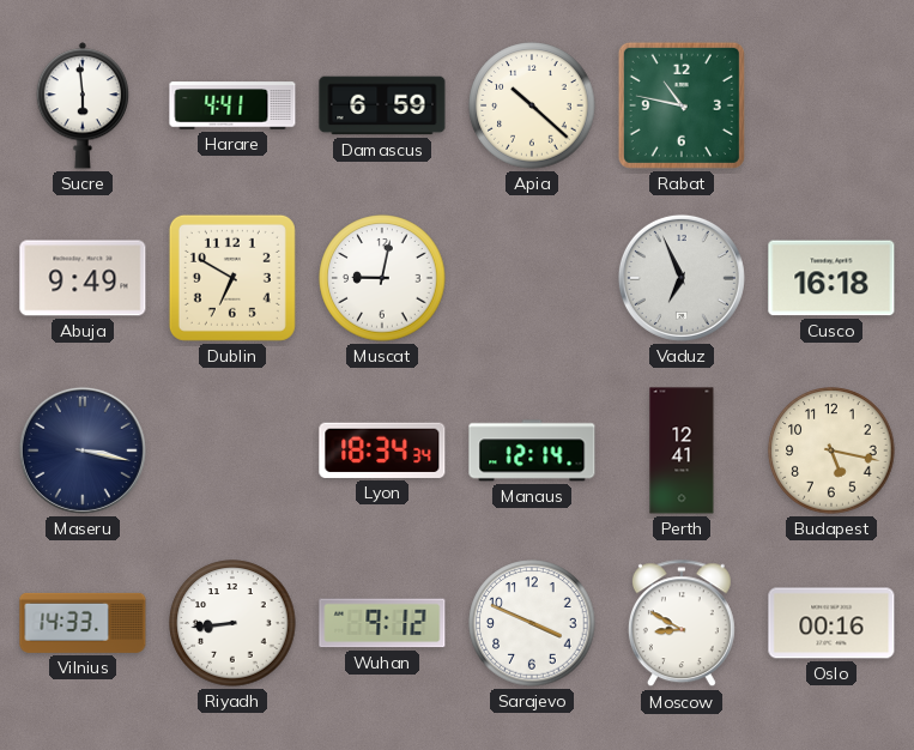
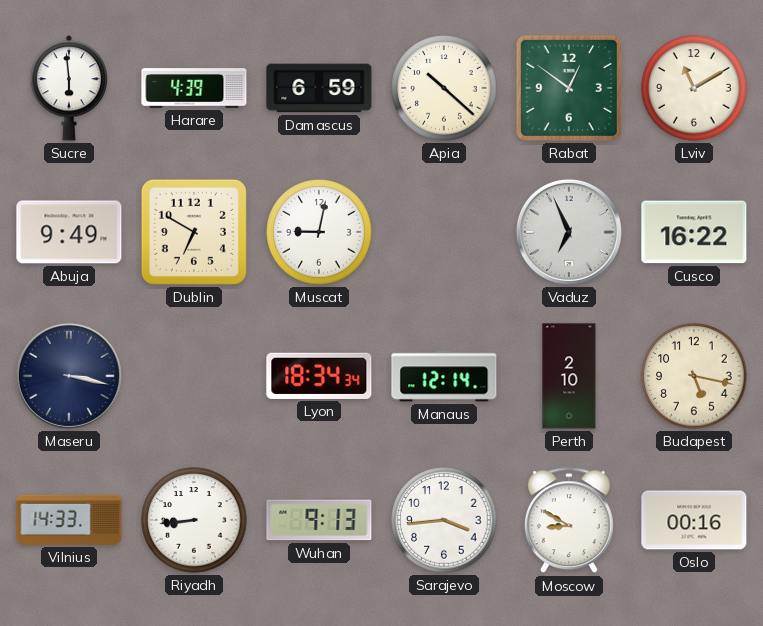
Harare: 4:41 -> 4:39 (194, 88)
Rabat: 10:47 -> 12:51 (569, 88)
Lviv: none -> 11:10 (694, 88)
Cusco: 16:18 -> 16:22 (694, 232)
Perth: 12:41 -> 2:10 (569, 376)
Wuhan: 9:12 -> 9:13 (319, 520)
Sarajevo: 3:49 -> 3:44 (444, 520)
